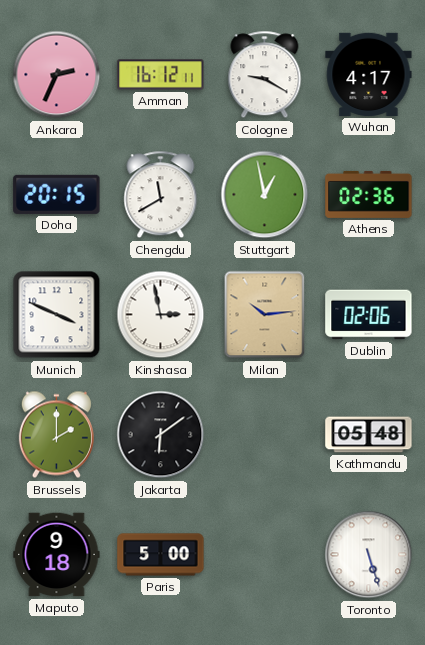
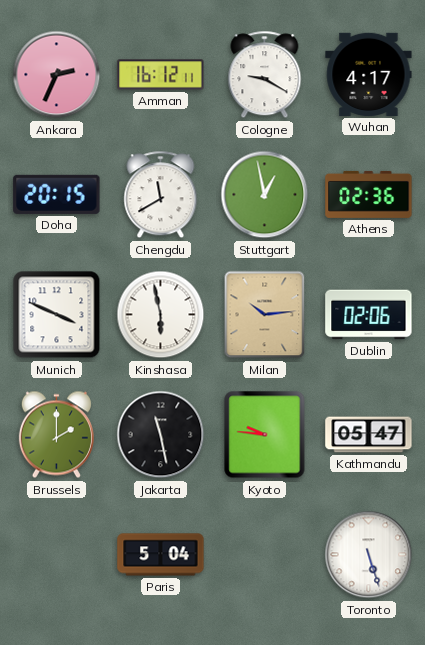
Kinshasa: 2:58 -> 5:58 (161, 315)
Jakarta: 6:09 -> 11:28 (161, 435)
Kyoto: none -> 9:46 (265, 435)
Kathmandu: 05:48 -> 05:47 (369, 435)
Maputo: 9:18 -> none (57, 555)
Paris: 5:00 -> 5:04 (161, 555)
